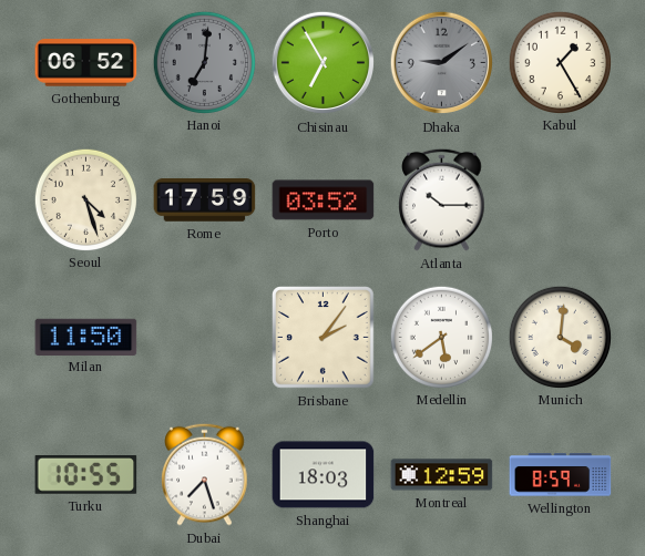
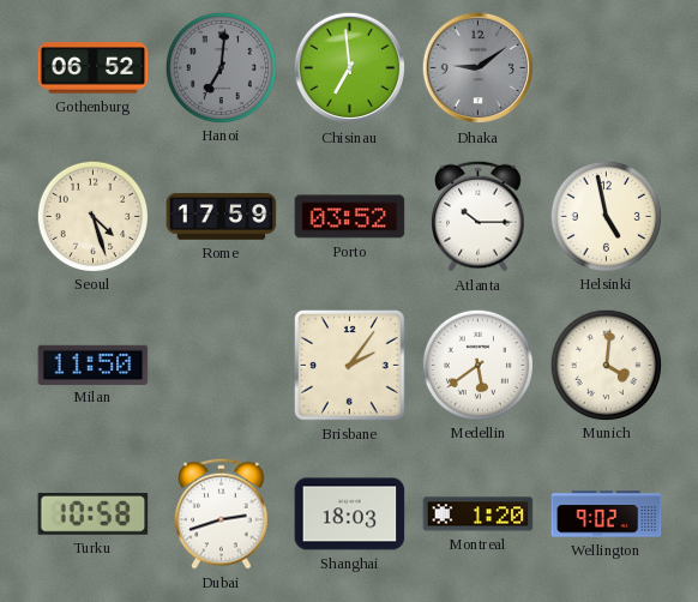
Chisinau: 6:55 -> 6:59 (350, 68)
Kabul: 1:25 -> none (560, 62)
Helsinki: none -> 4:58 (606, 216)
Turku: 10:55 -> 10:58 (94, 514)
Dubai: 7:27 -> 2:42 (222, 513)
Montreal: 12:59 -> 1:20 (479, 514)
Wellington: 8:59 -> 9:02 (607, 514)
